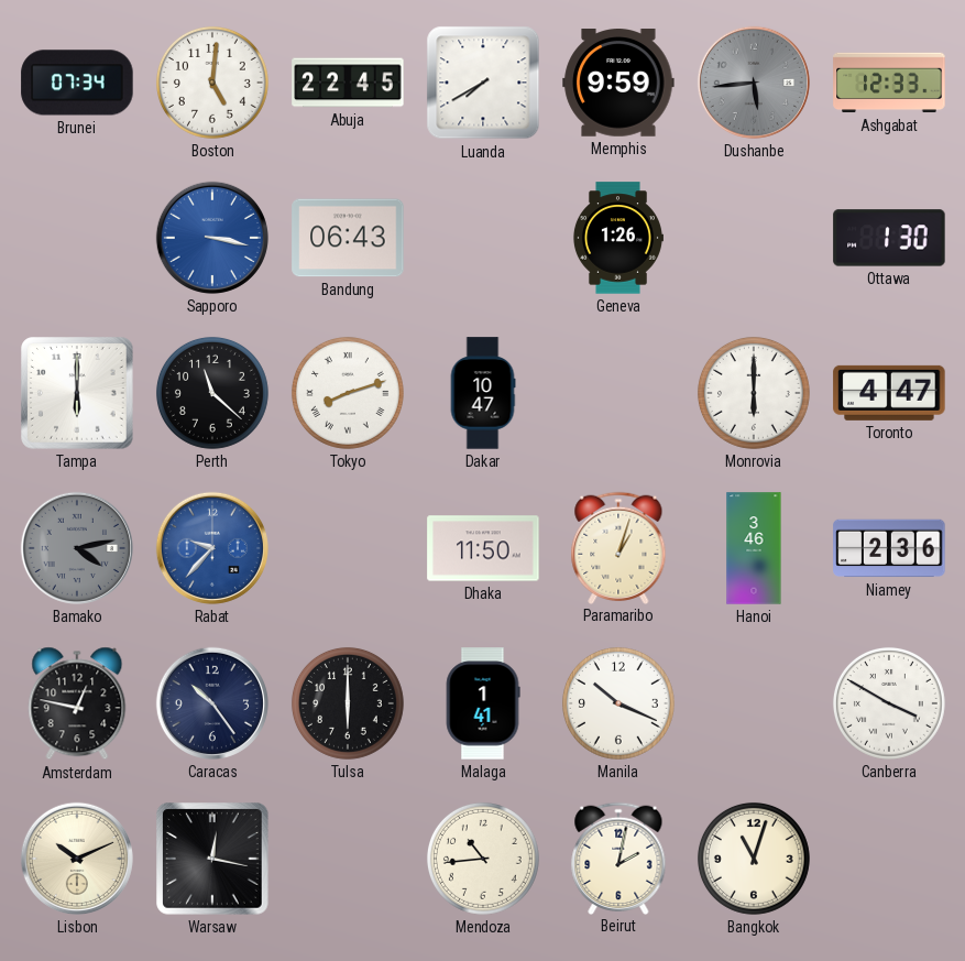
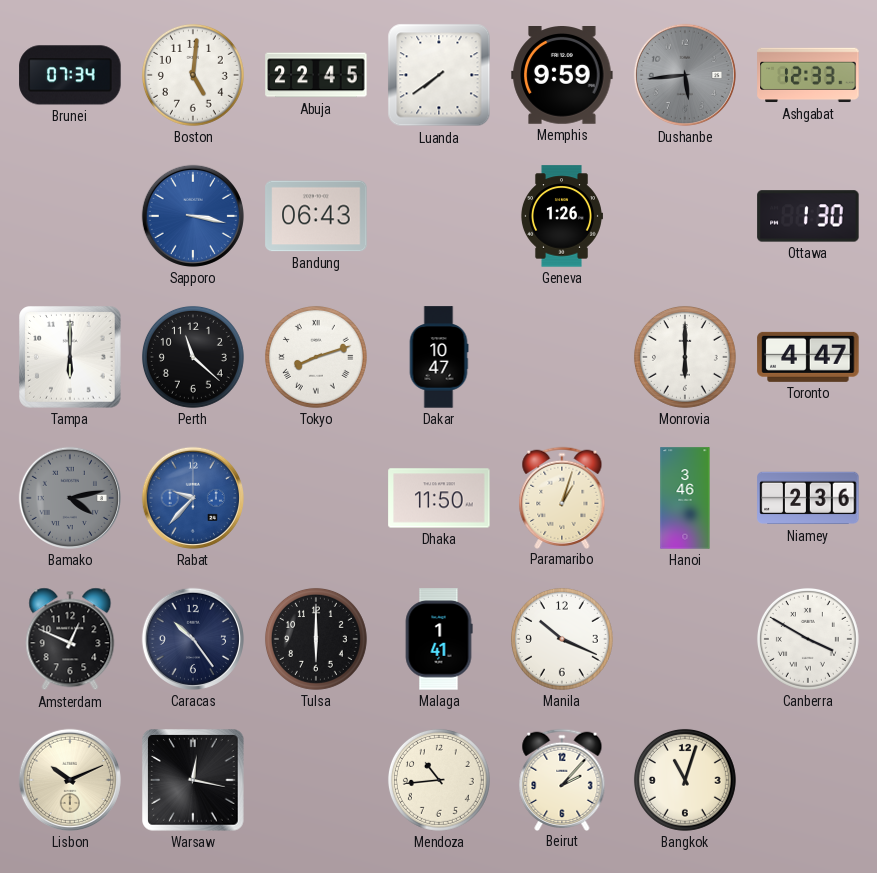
Luanda: 7:40 -> 7:39 (439, 75)
Amsterdam: 12:47 -> 12:49 (70, 639)
Beirut: 2:02 -> 2:07 (562, 779)
